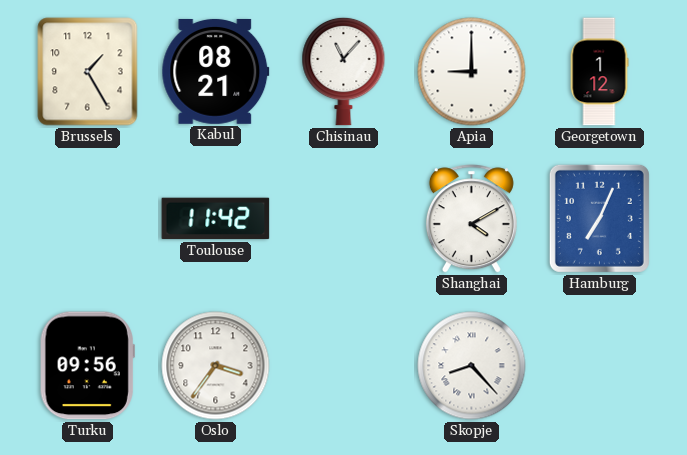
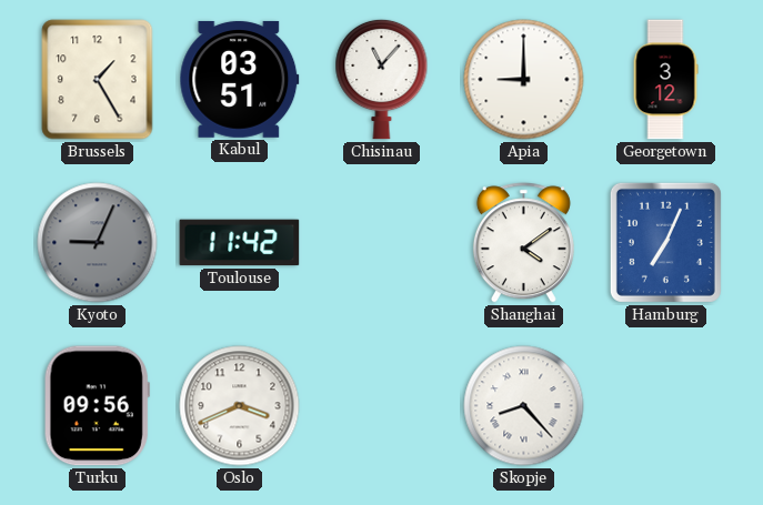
Kabul: 08:21 -> 03:51 (240, 79)
Georgetown: 1:12 -> 3:12 (665, 80)
Kyoto: none -> 9:04 (98, 243)
Shanghai: 4:10 -> 4:09 (523, 243)
Oslo: 3:36 -> 3:41 (240, 406)
